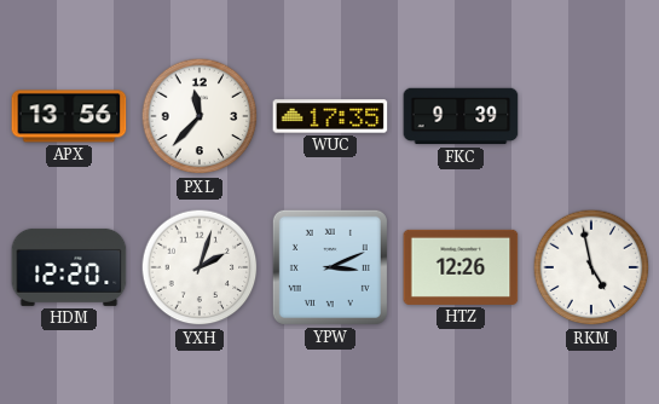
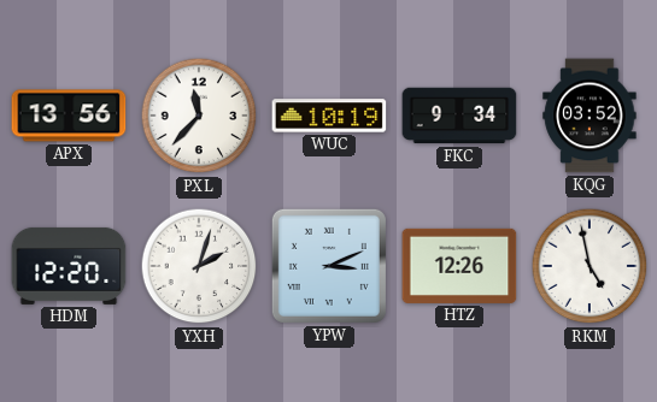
WUC: 17:35 -> 10:19 (329, 116)
FKC: 9:39 -> 9:34 (459, 116)
KQG: none -> 03:52 (589, 116)
